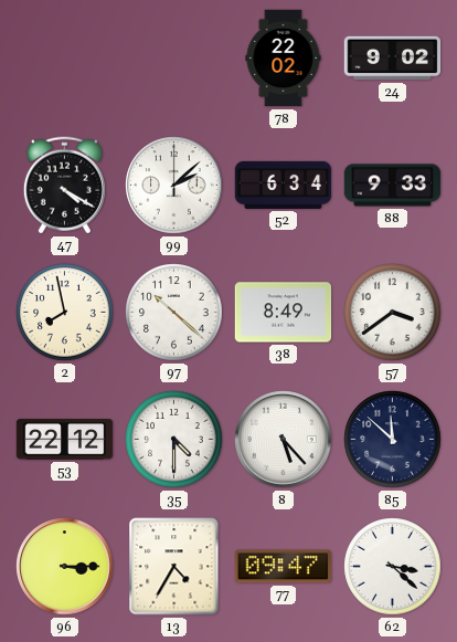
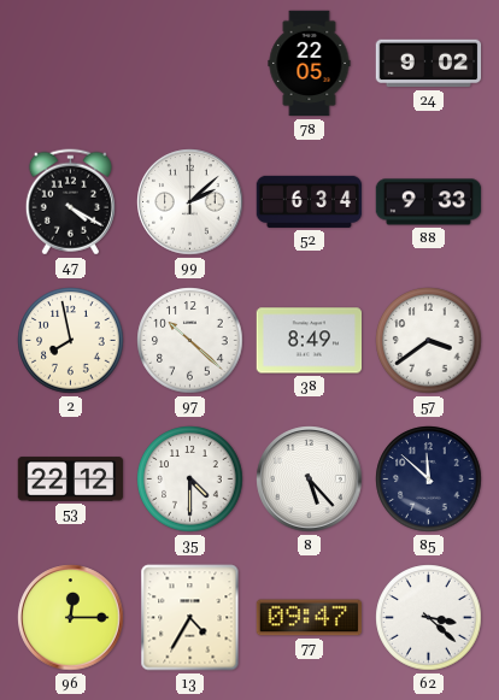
78: 22:02 -> 22:05 (310, 64)
96: 3:15 -> 12:15 (71, 618)
